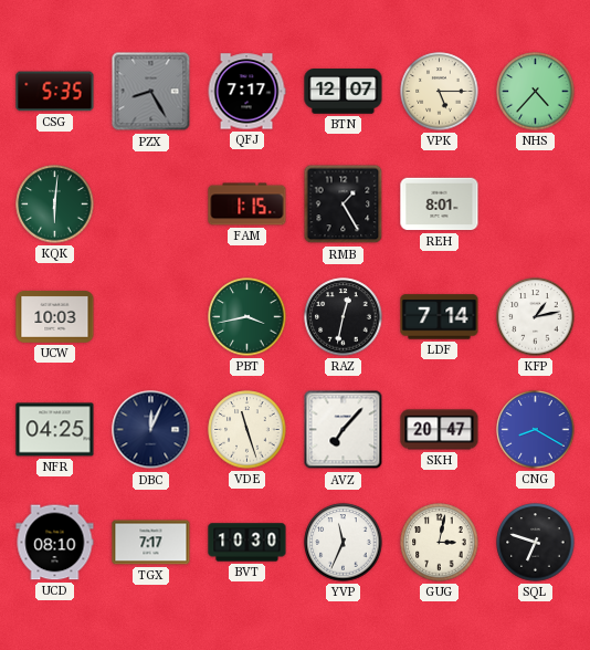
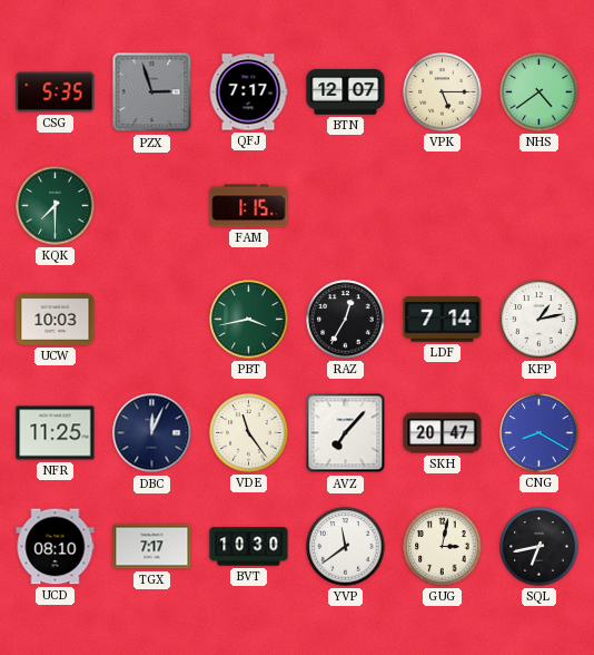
PZX: 8:25 -> 2:57 (152, 92)
NHS: 4:37 -> 4:39 (539, 92)
KQK: 6:01 -> 7:30 (56, 206)
RMB: 1:25 -> none (344, 205)
REH: 8:01 -> none (440, 205)
RAZ: 12:32 -> 12:35 (346, 320)
NFR: 04:25 -> 11:25 (56, 433)
VDE: 11:27 -> 11:24 (249, 433)
YVP: 11:34 -> 11:39 (346, 547)
SQL: 6:48 -> 6:43 (539, 547)
